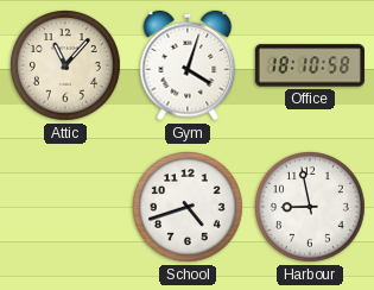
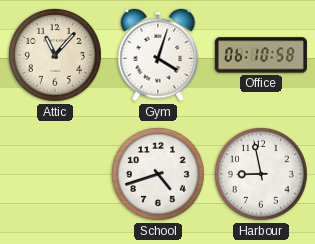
Office: 18:10 -> 06:10 (261, 55)
